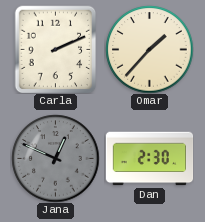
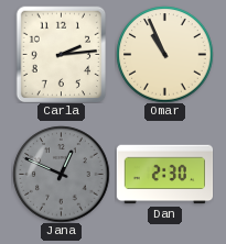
Carla: 2:11 -> 2:14 (62, 54)
Omar: 1:37 -> 10:56 (164, 54)
